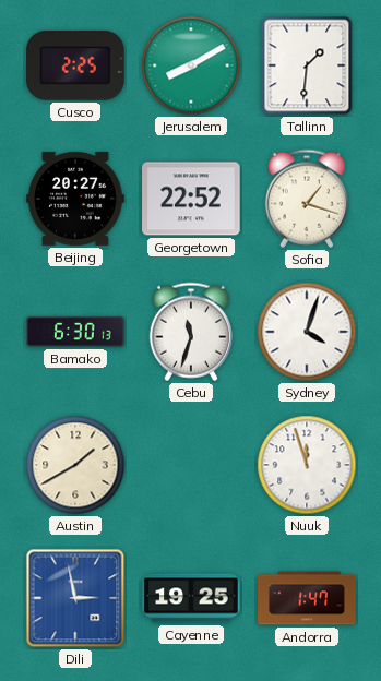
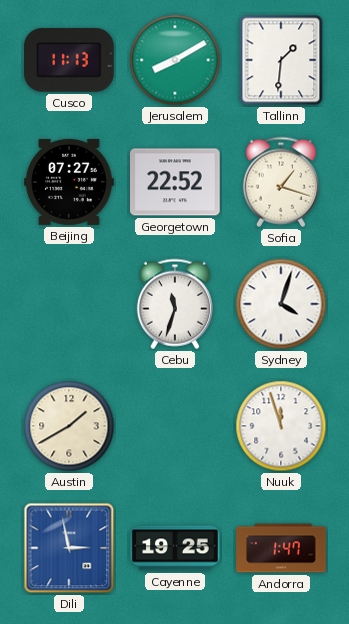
Cusco: 2:25 -> 11:13 (69, 60)
Beijing: 20:27 -> 07:27 (69, 182)
Bamako: 6:30 -> none (75, 332)
